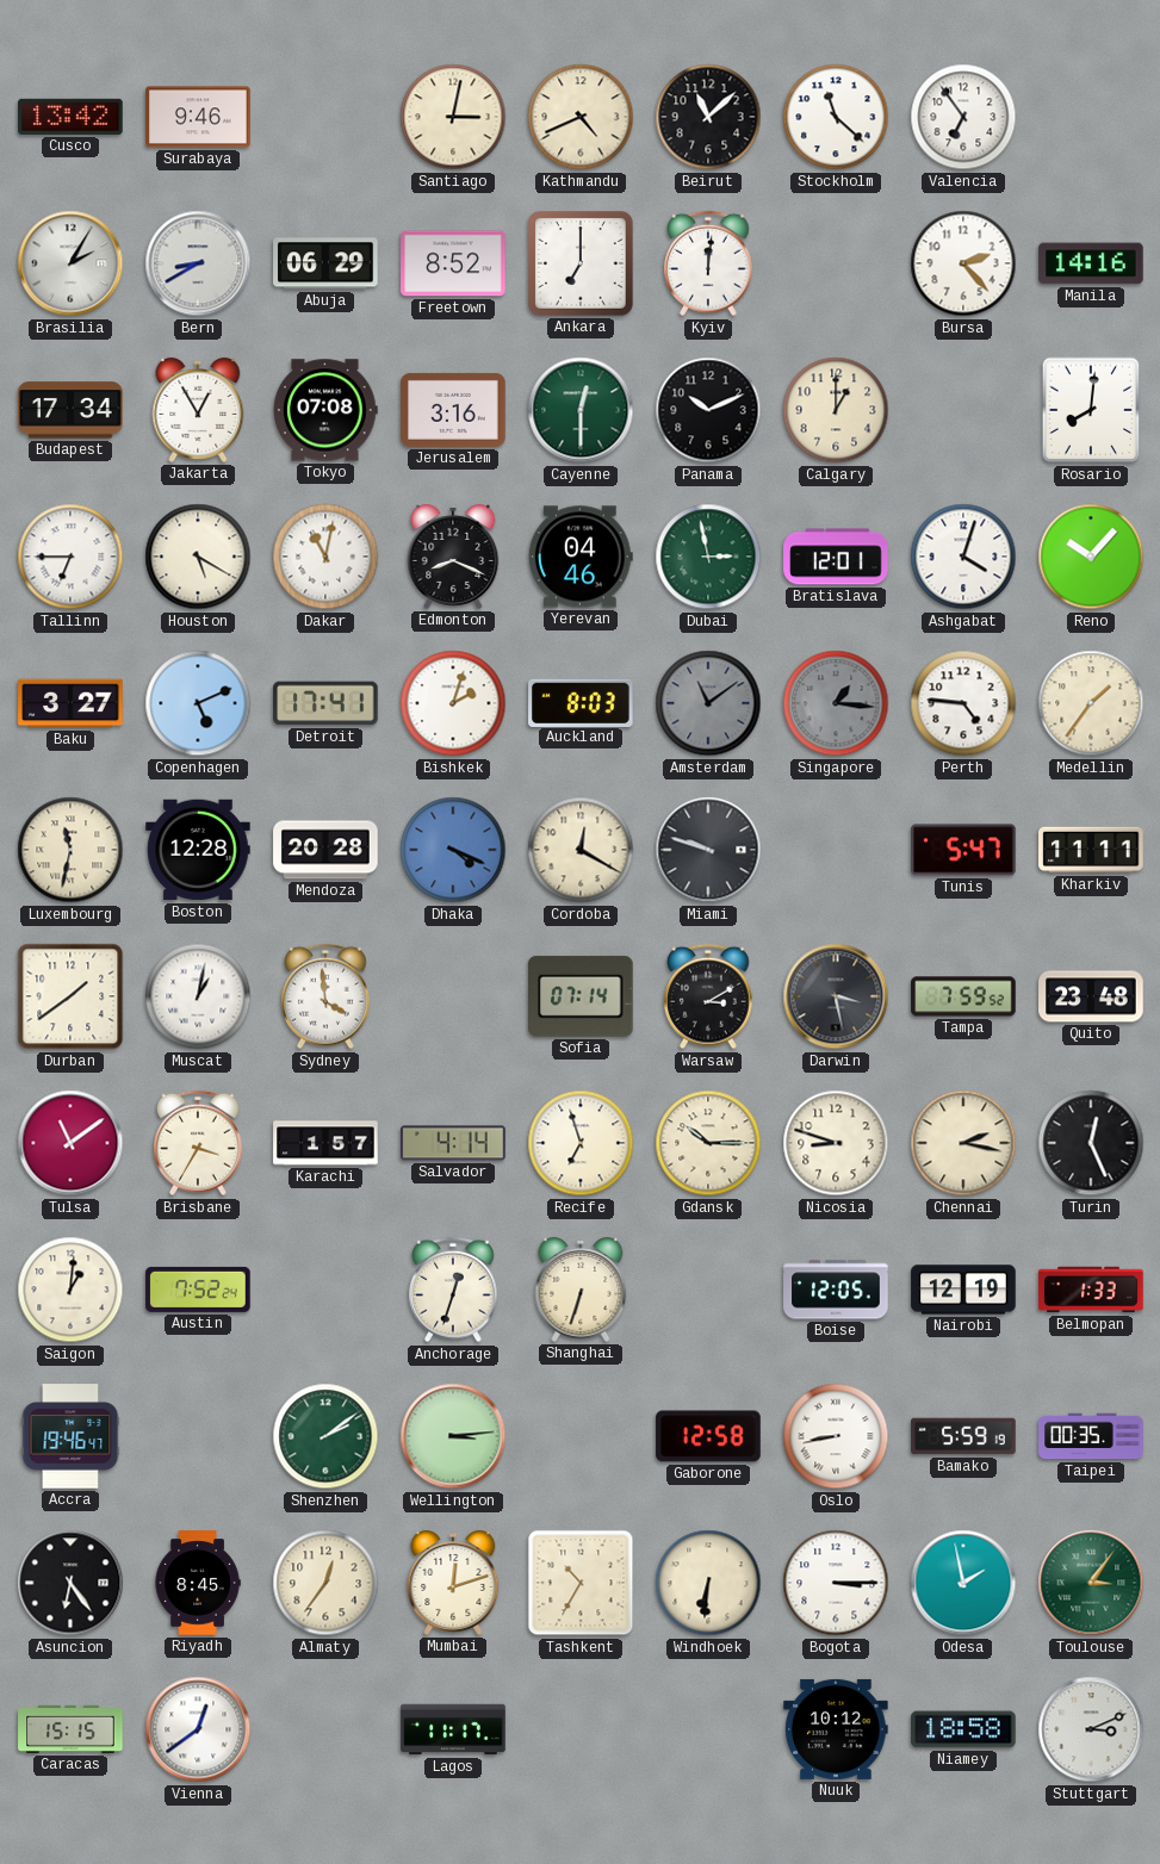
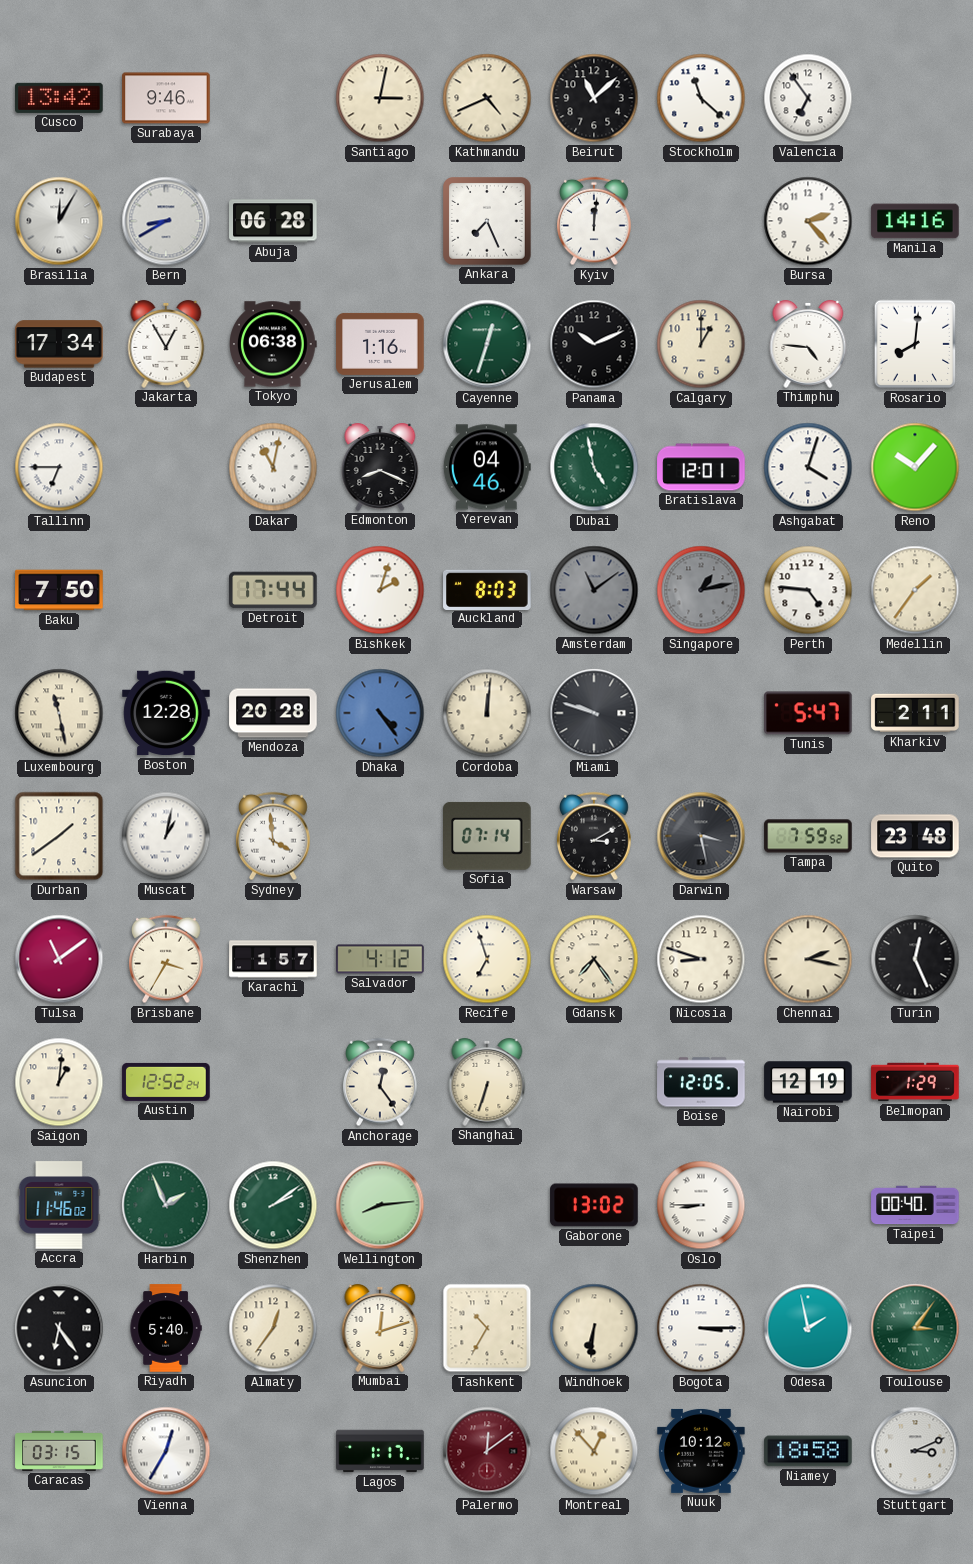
Brasilia: 2:05 -> 12:05 (59, 221)
Abuja: 06:29 -> 06:28 (273, 221)
Freetown: 8:52 -> none (453, 263)
Ankara: 7:00 -> 7:26 (488, 222)
Tokyo: 07:08 -> 06:38 (274, 344)
Jerusalem: 3:16 -> 1:16 (380, 344)
Cayenne: 12:30 -> 12:33 (487, 344)
Thimphu: none -> 4:46 (808, 344)
Houston: 5:20 -> none (198, 557)
Dubai: 2:58 -> 4:58 (594, 467)
Baku: 3:27 -> 7:50 (59, 590)
Copenhagen: 5:11 -> none (198, 703)
Detroit: 17:41 -> 17:44 (273, 590)
Singapore: 1:16 -> 1:13 (701, 590)
Luxembourg: 11:32 -> 11:28 (59, 713)
Dhaka: 4:19 -> 4:24 (380, 713)
Cordoba: 12:20 -> 12:01 (487, 713)
Kharkiv: 11:11 -> 2:11 (915, 713)
Salvador: 4:14 -> 4:12 (380, 959)
Gdansk: 10:15 -> 7:24 (594, 959)
Austin: 7:52 -> 12:52 (166, 1082)
Anchorage: 12:33 -> 12:24 (381, 1082)
Belmopan: 1:33 -> 1:29 (915, 1082)
Accra: 19:46 -> 11:46 (59, 1205)
Harbin: none -> 1:56 (166, 1205)
Wellington: 3:14 -> 8:14 (380, 1205)
Gaborone: 12:58 -> 13:02 (594, 1205)
Oslo: 8:43 -> 8:45 (701, 1205)
Bamako: 5:59 -> none (963, 1436)
Taipei: 00:35 -> 00:40 (915, 1205)
Riyadh: 8:45 -> 5:40 (166, 1328)
Caracas: 15:15 -> 03:15 (59, 1451)
Vienna: 12:39 -> 12:35 (166, 1451)
Lagos: 11:17 -> 1:17 (380, 1451)
Palermo: none -> 12:09 (487, 1451)
Montreal: none -> 12:53 (594, 1451)
